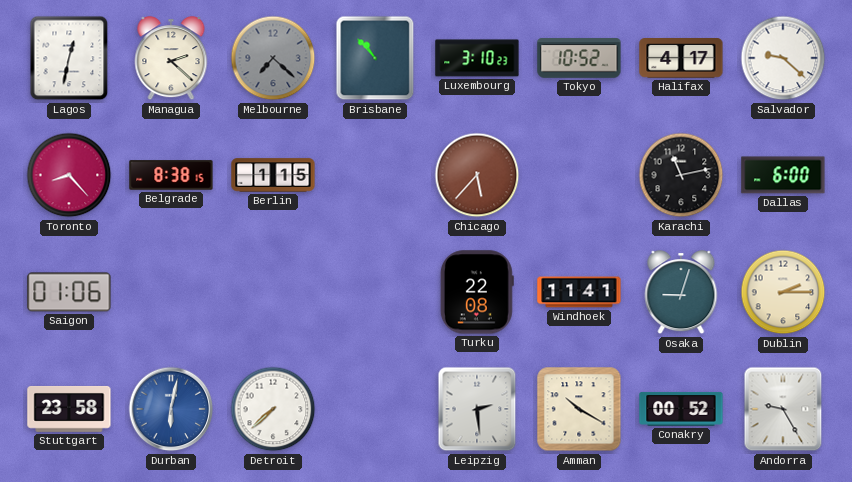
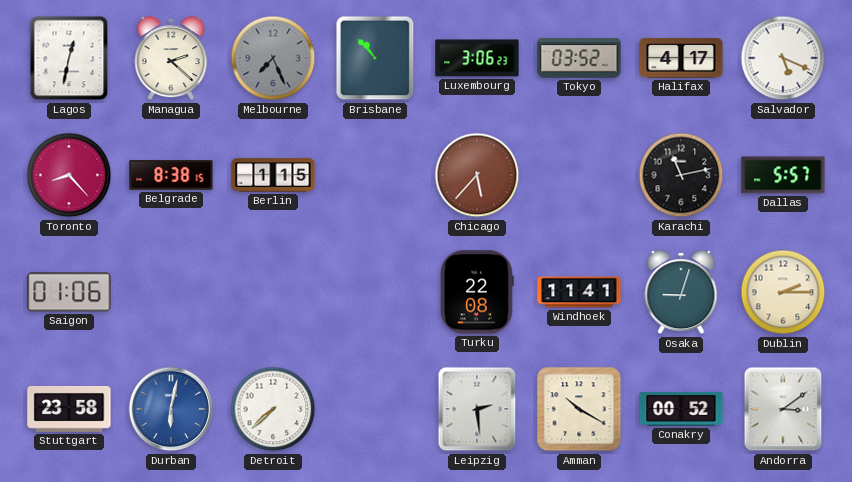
Melbourne: 7:22 -> 7:26 (273, 58)
Luxembourg: 3:10 -> 3:06 (477, 58)
Tokyo: 10:52 -> 03:52 (579, 58)
Salvador: 9:22 -> 5:19 (783, 58)
Dallas: 6:00 -> 5:57 (783, 175)
Andorra: 9:25 -> 3:09 (783, 409)
